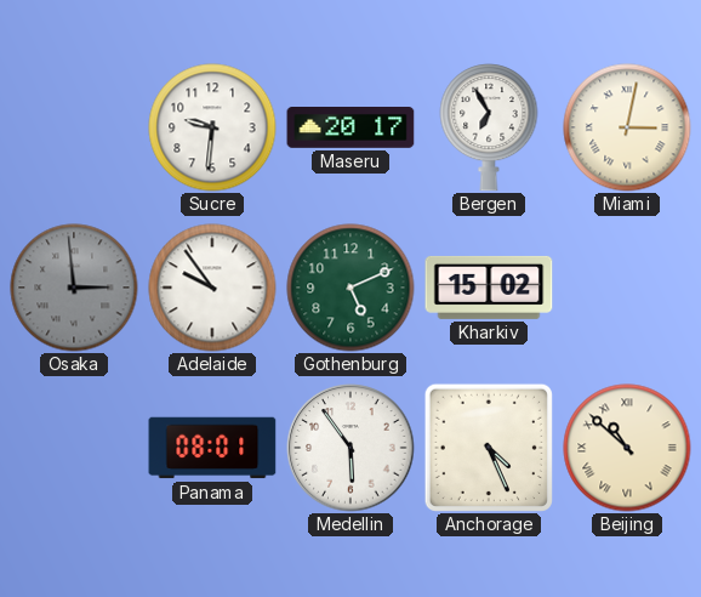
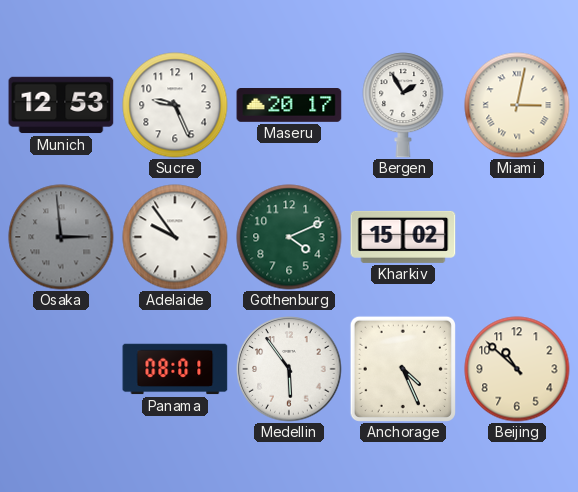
Munich: none -> 12:53 (61, 105)
Sucre: 9:31 -> 9:26 (175, 105)
Bergen: 6:55 -> 1:55 (403, 105)
Gothenburg: 5:11 -> 4:11 (289, 237)
Beijing numerals: Roman -> Arabic (517, 369)
